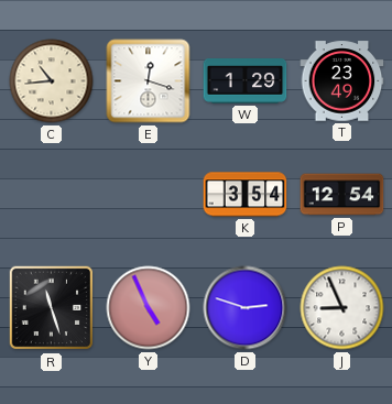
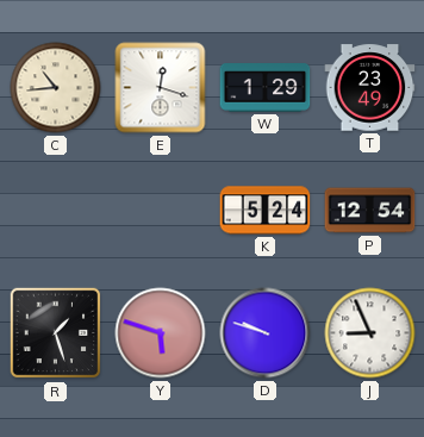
K: 3:54 -> 5:24 (266, 211)
R: 11:27 -> 1:27 (56, 333)
Y: 4:56 -> 5:48 (161, 333)
D: 2:48 -> 9:48 (266, 333)
